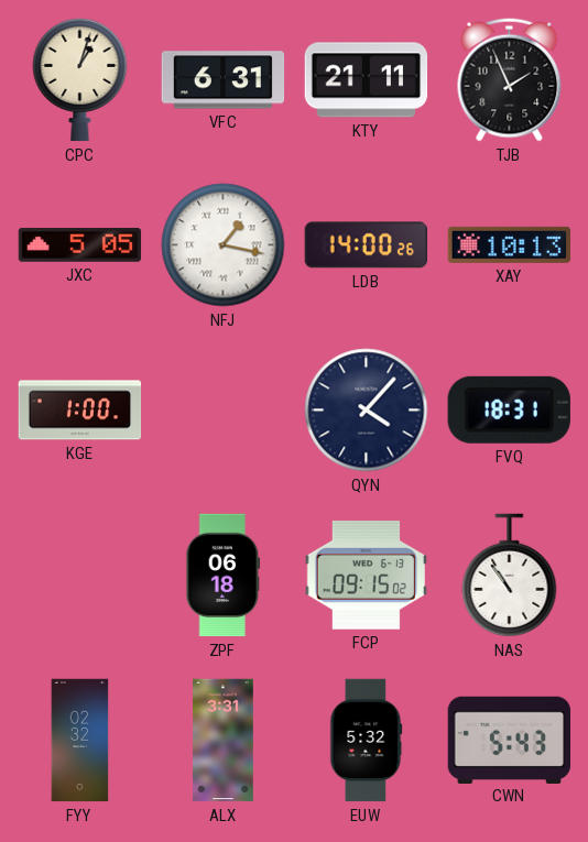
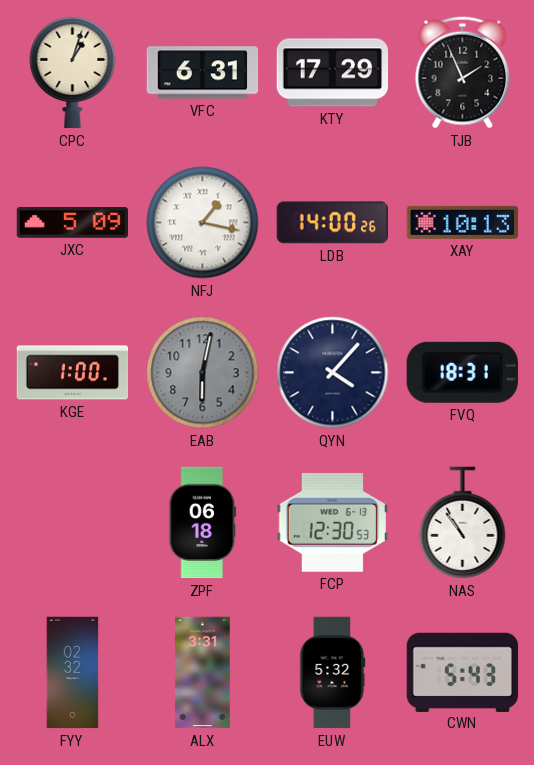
KTY: 21:11 -> 17:29 (333, 73)
JXC: 5:05 -> 5:09 (73, 223)
EAB: none -> 6:02 (203, 373)
FCP: 09:15 -> 12:30 (332, 523)
